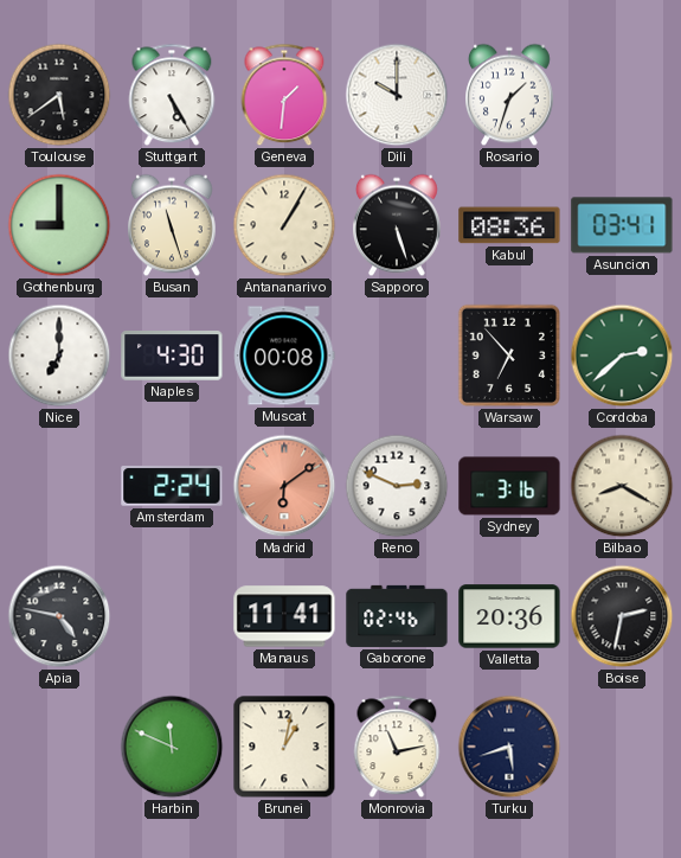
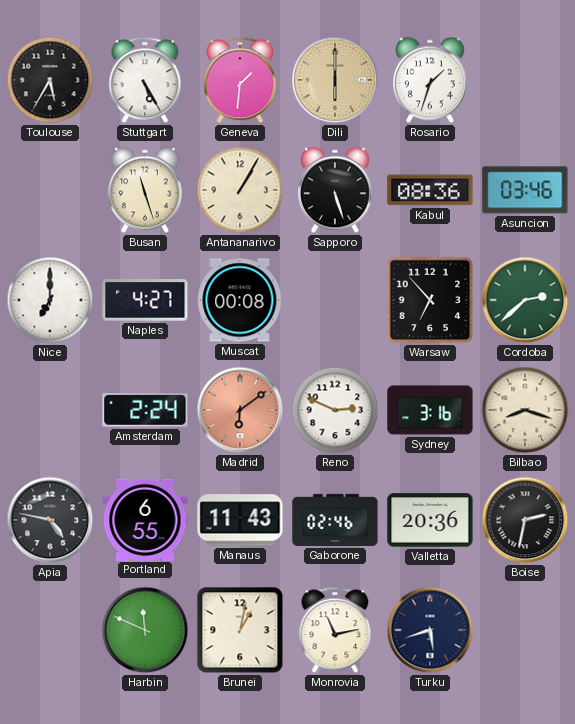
Toulouse: 5:39 -> 5:35 (50, 80)
Dili: 10:00 -> 6:00 (335, 80)
Dili dial: white -> champagne (335, 80)
Gothenburg: 9:00 -> none (59, 225)
Asuncion: 03:41 -> 03:46 (525, 190)
Naples: 4:30 -> 4:27 (145, 300)
Bilbao: 8:20 -> 8:18 (525, 410)
Portland: none -> 6:55 (145, 519)
Manaus: 11:41 -> 11:43 (240, 520)
